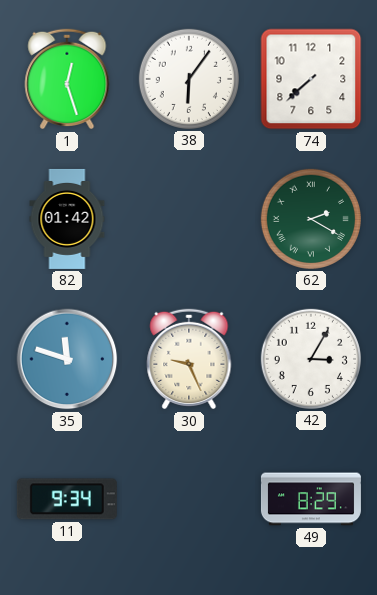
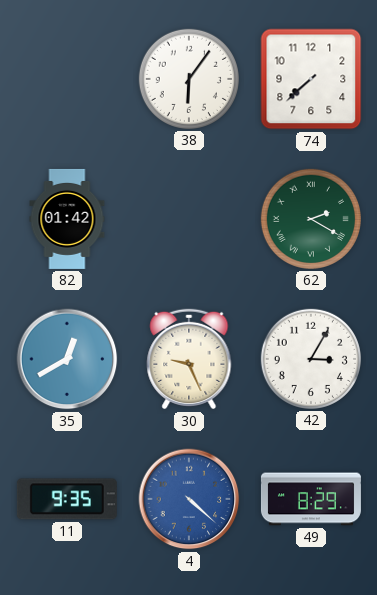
1: 12:27 -> none (67, 79)
35: 11:48 -> 12:40 (67, 359)
11: 9:34 -> 9:35 (67, 499)
4: none -> 4:22 (189, 499)
